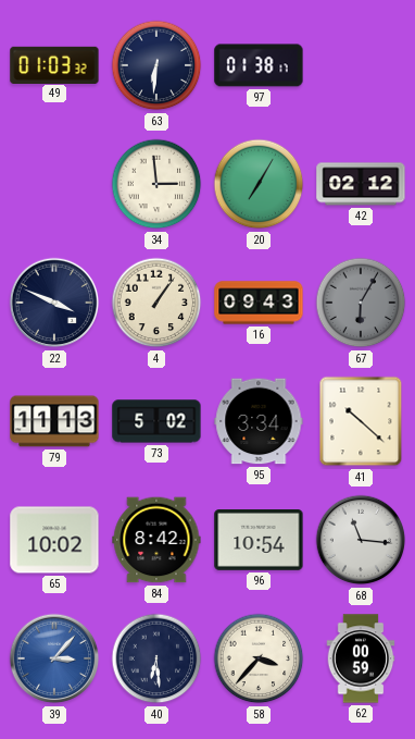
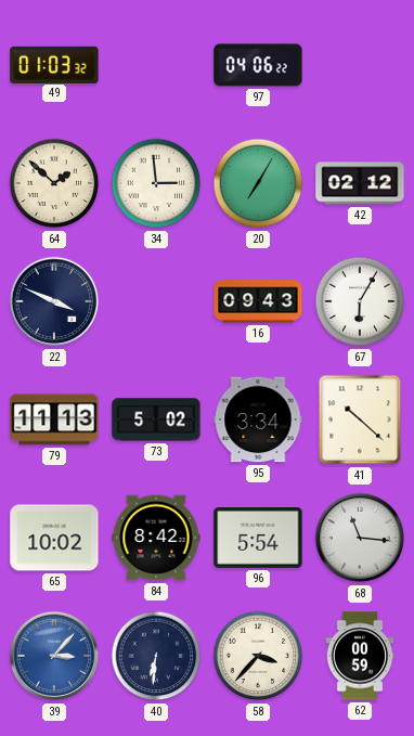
63: 6:31 -> none (156, 65)
97: 01:38 -> 04:06 (258, 65)
64: none -> 1:52 (54, 183)
4: 1:06 -> none (156, 303)
67 dial: grey -> white (360, 301)
96: 10:54 -> 5:54 (258, 539)
40: 6:29 -> 6:31 (156, 656)
